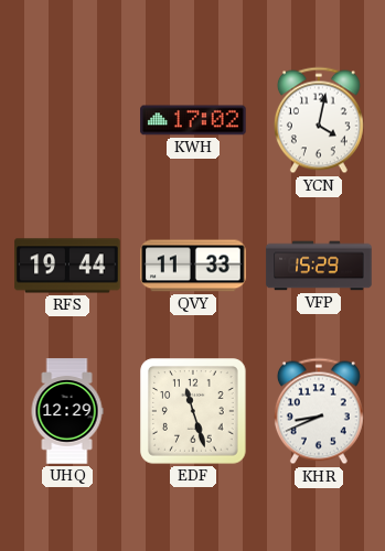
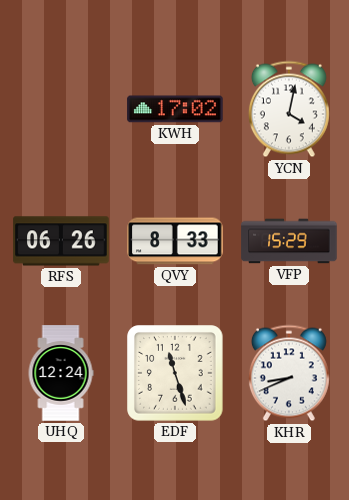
RFS: 19:44 -> 06:26 (61, 241)
QVY: 11:33 -> 8:33 (175, 241)
UHQ: 12:29 -> 12:24 (61, 373)
